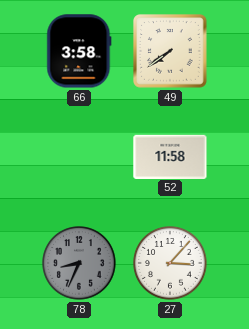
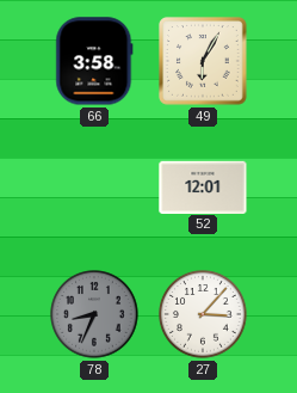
49: 7:39 -> 6:05 (204, 62)
52: 11:58 -> 12:01 (203, 186)
